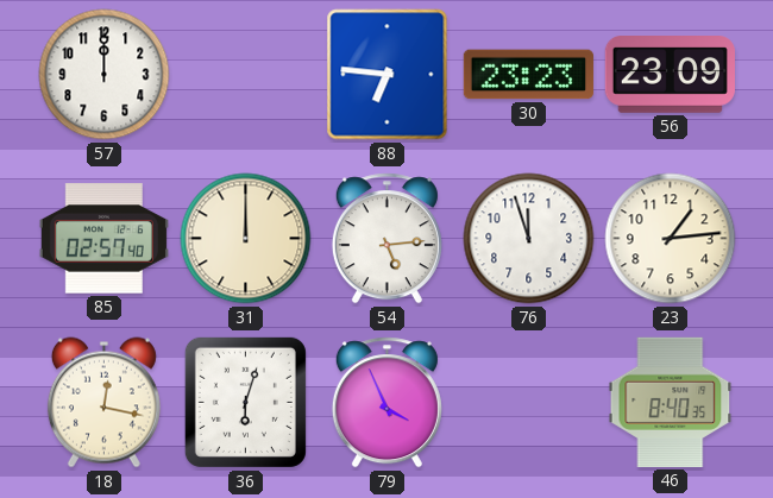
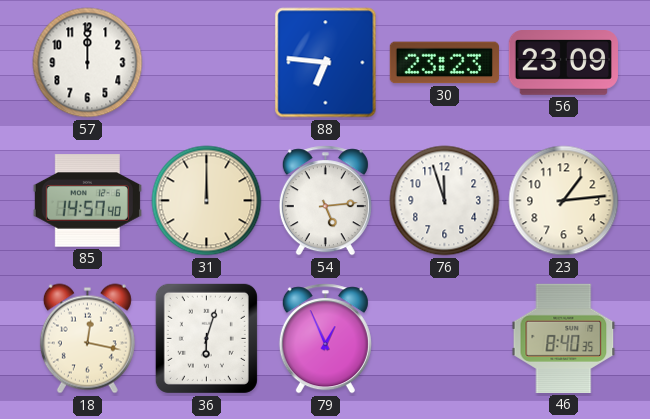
85: 02:57 -> 14:57 (87, 201)
79: 3:56 -> 12:56 (325, 339)
